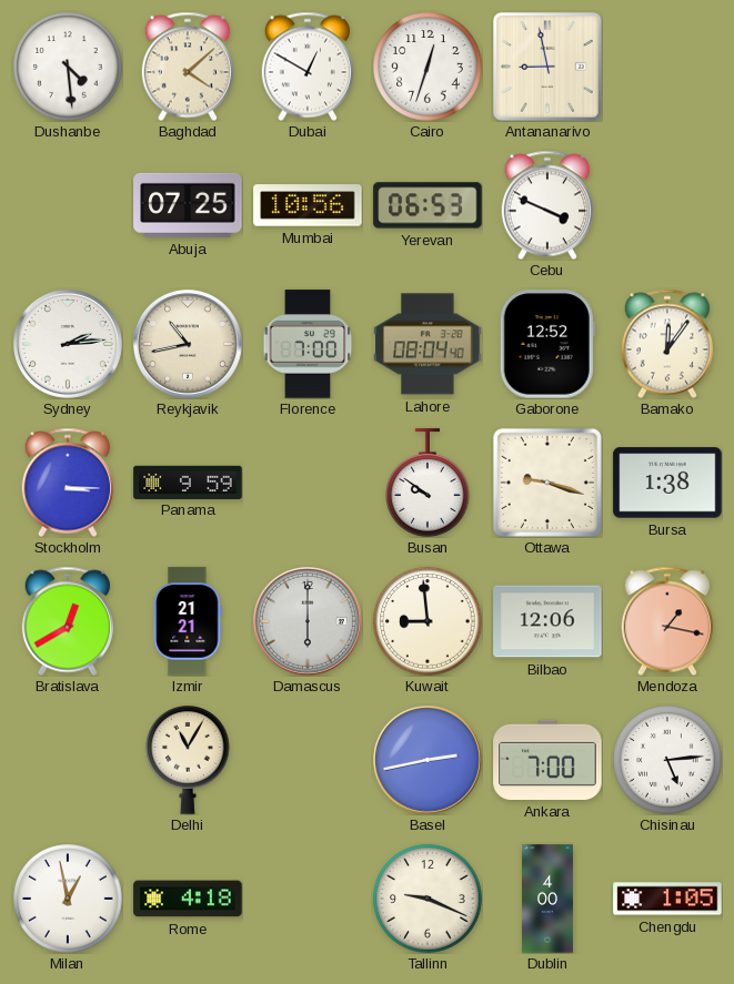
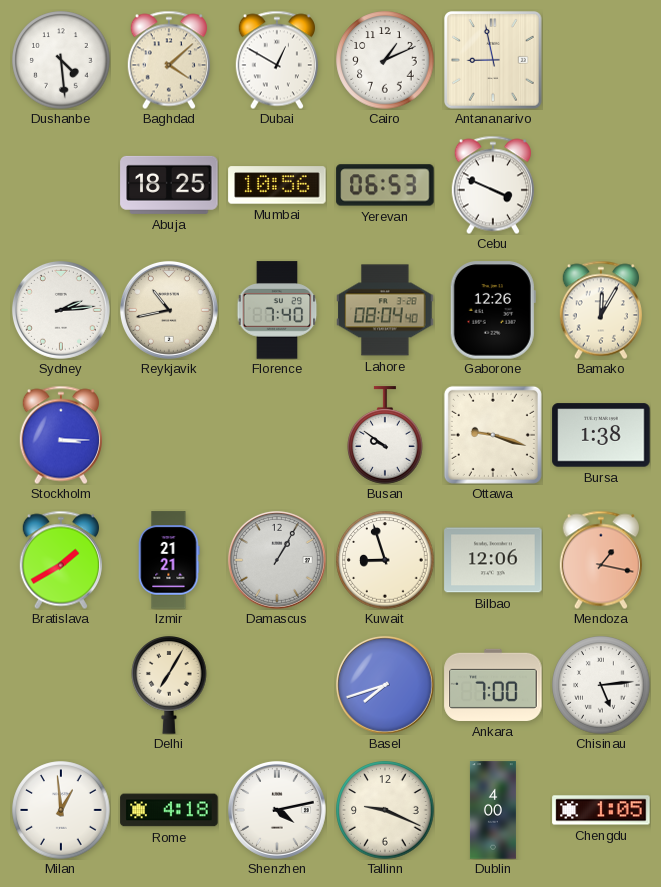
Cairo: 12:33 -> 1:11 (385, 60)
Abuja: 07:25 -> 18:25 (169, 185)
Florence: 7:00 -> 7:40 (277, 310)
Gaborone: 12:52 -> 12:26 (493, 310)
Bamako: 12:06 -> 12:05 (601, 310)
Panama: 9:59 -> none (188, 481)
Bratislava: 12:40 -> 1:40 (61, 560)
Damascus: 6:00 -> 1:05 (277, 560)
Kuwait: 8:59 -> 8:57 (385, 560)
Delhi: 11:05 -> 7:05 (169, 686)
Basel: 2:43 -> 7:42 (385, 685)
Milan: 12:58 -> 12:59 (61, 810)
Shenzhen: none -> 4:13 (277, 810)
